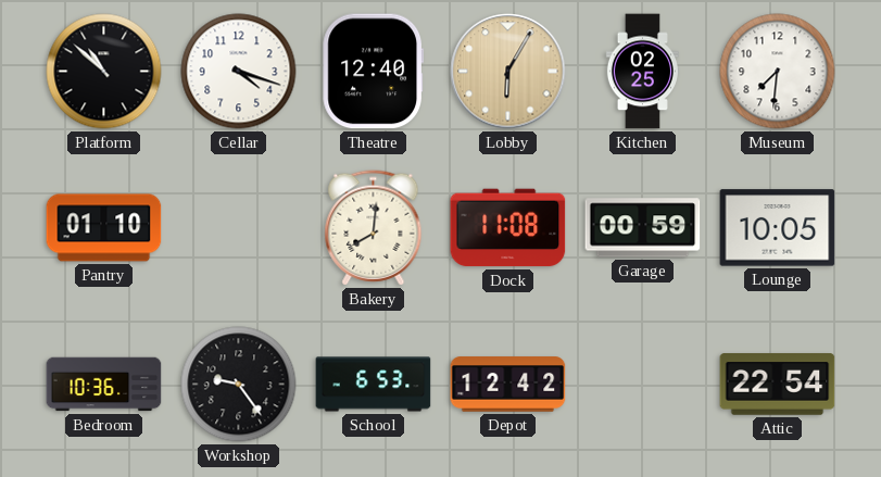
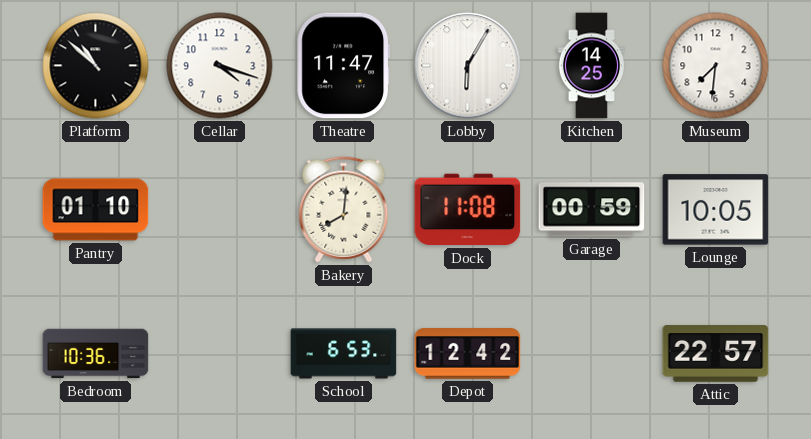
Theatre: 12:40 -> 11:47 (343, 66)
Lobby dial: champagne -> white (468, 66)
Kitchen: 02:25 -> 14:25 (591, 66)
Workshop: 9:24 -> none (239, 385)
Attic: 22:54 -> 22:57 (716, 354)
